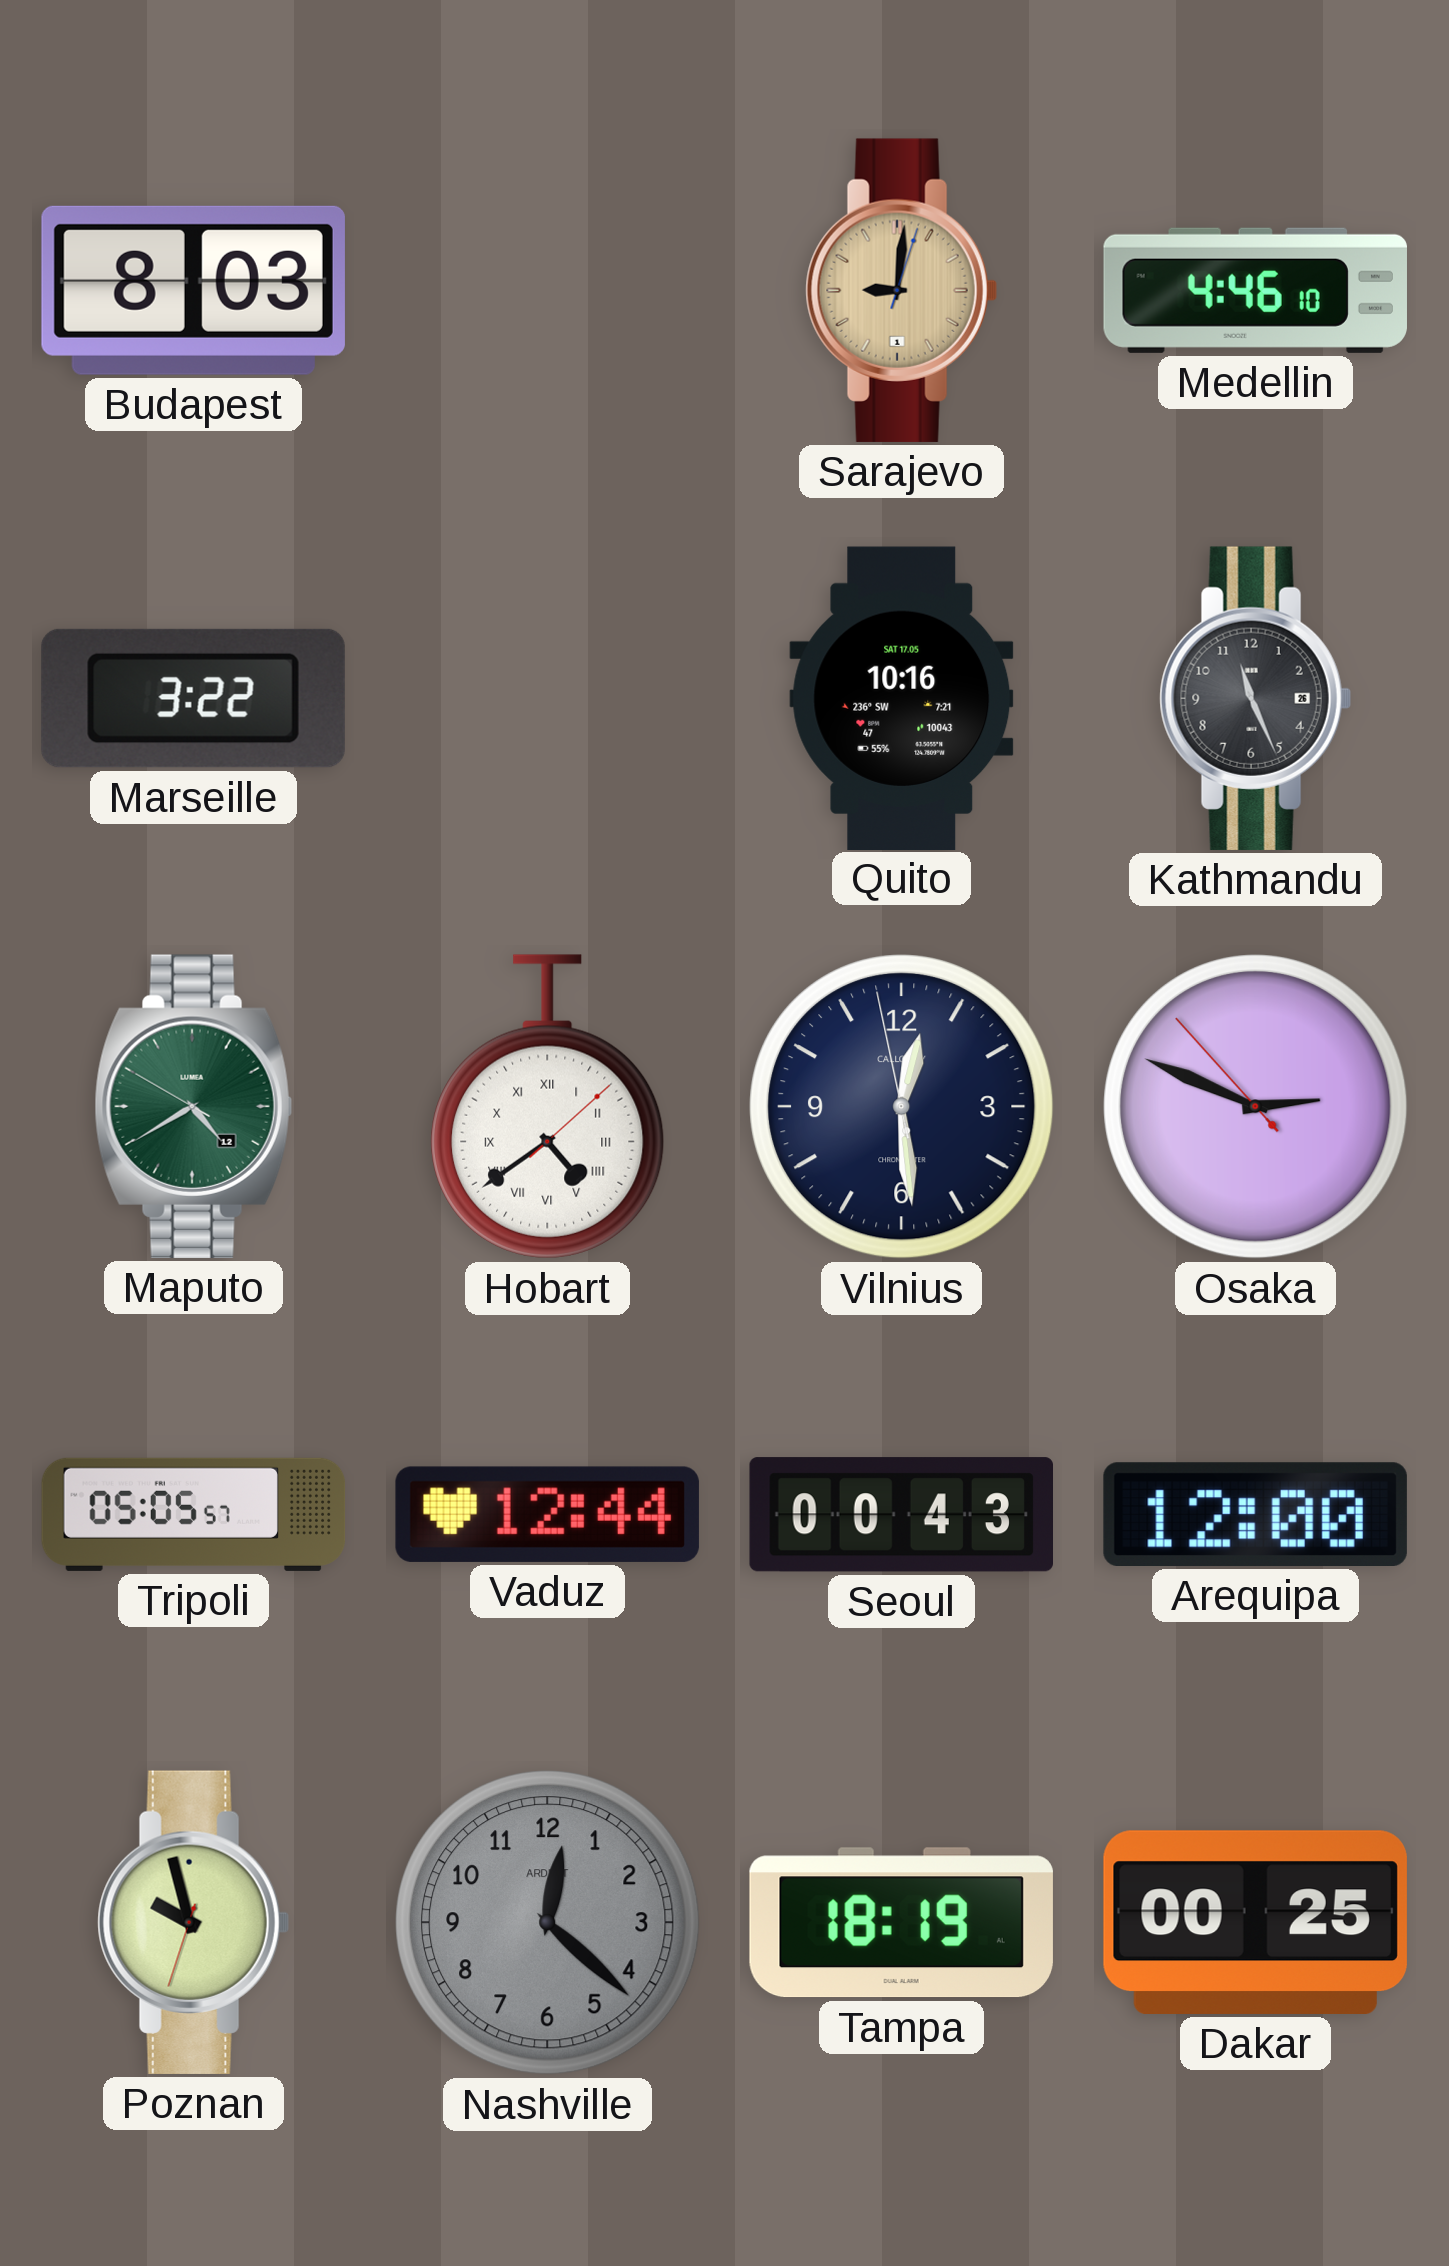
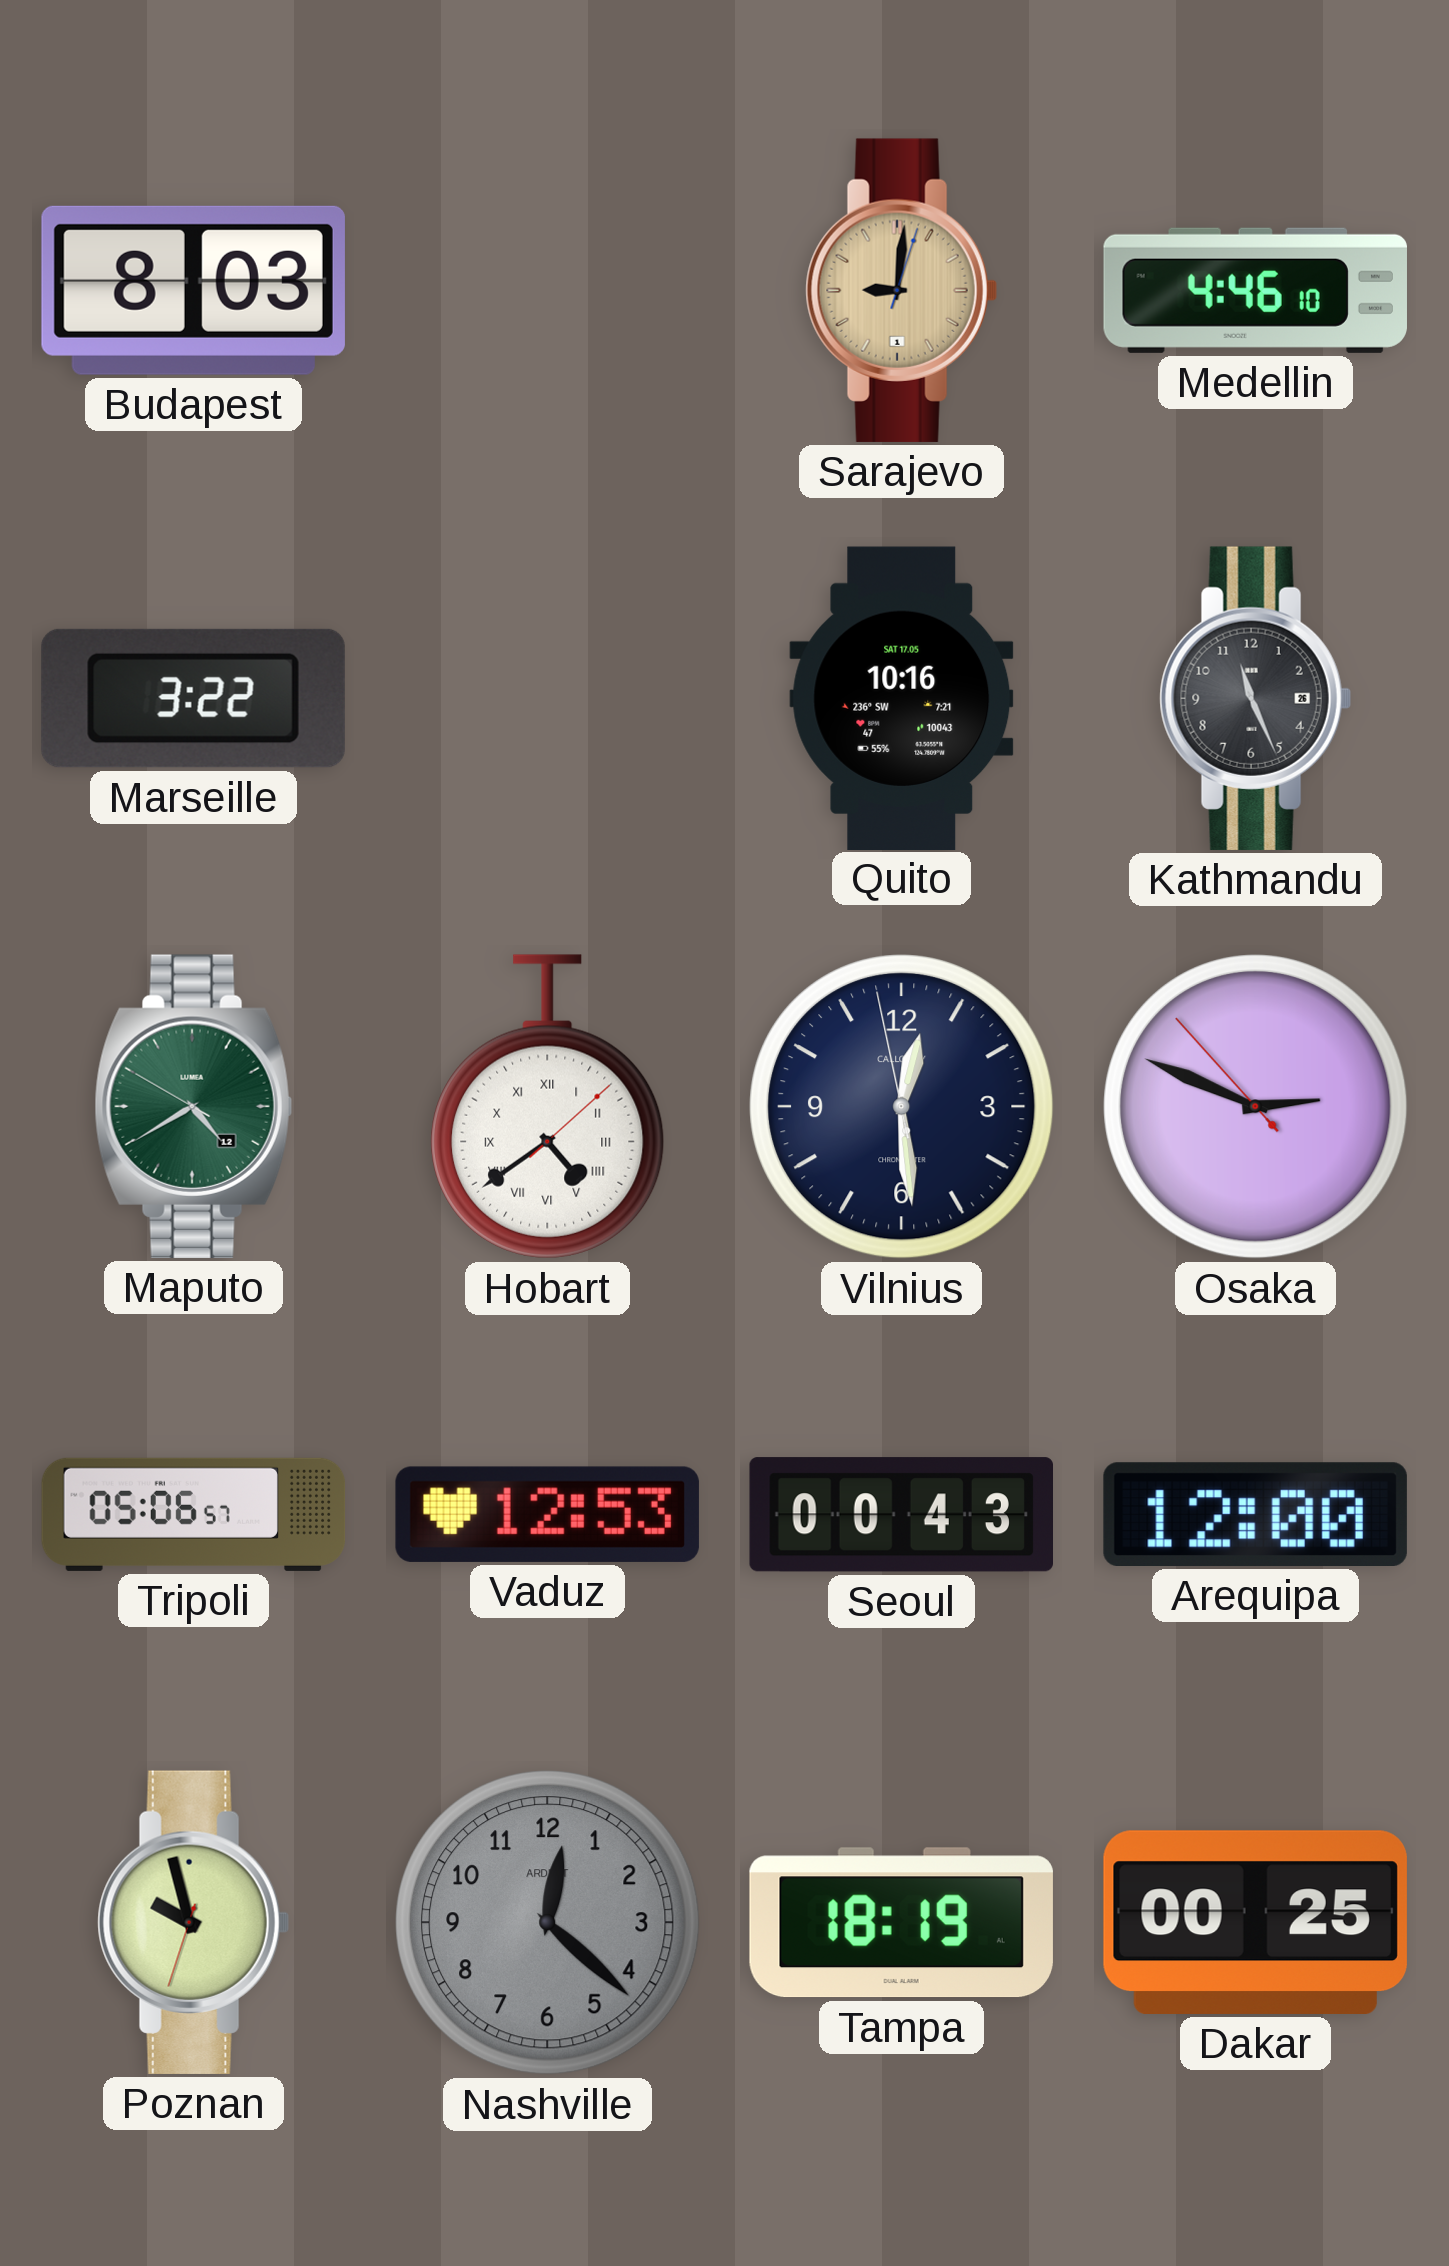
Tripoli: 05:05 -> 05:06 (194, 1514)
Vaduz: 12:44 -> 12:53 (547, 1514)
